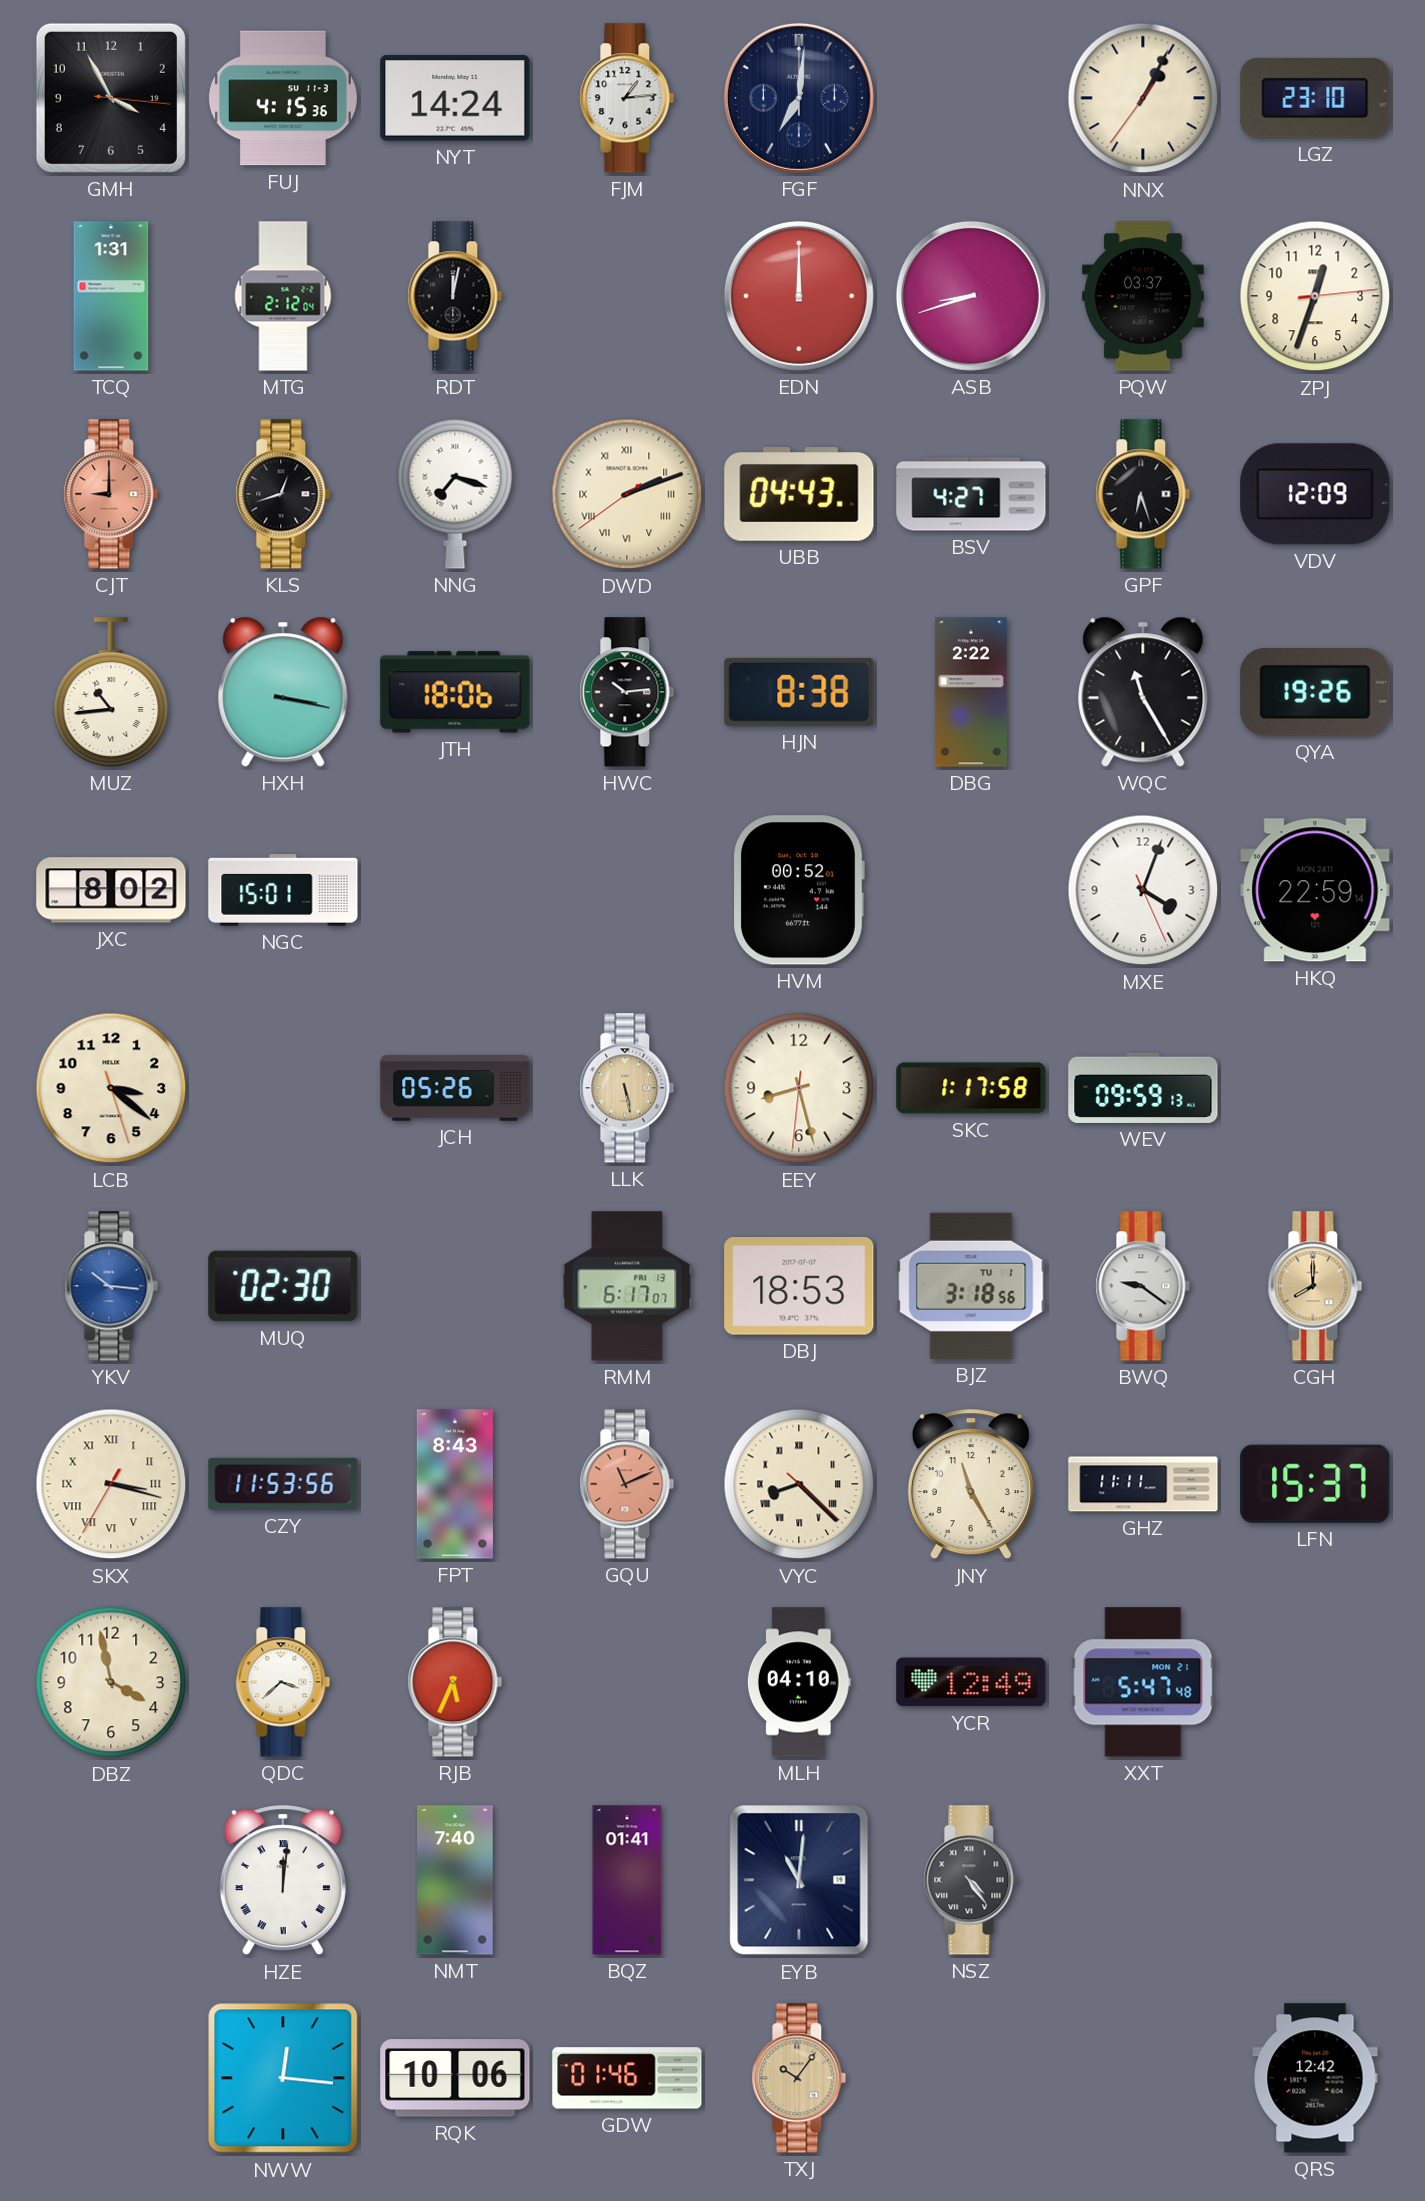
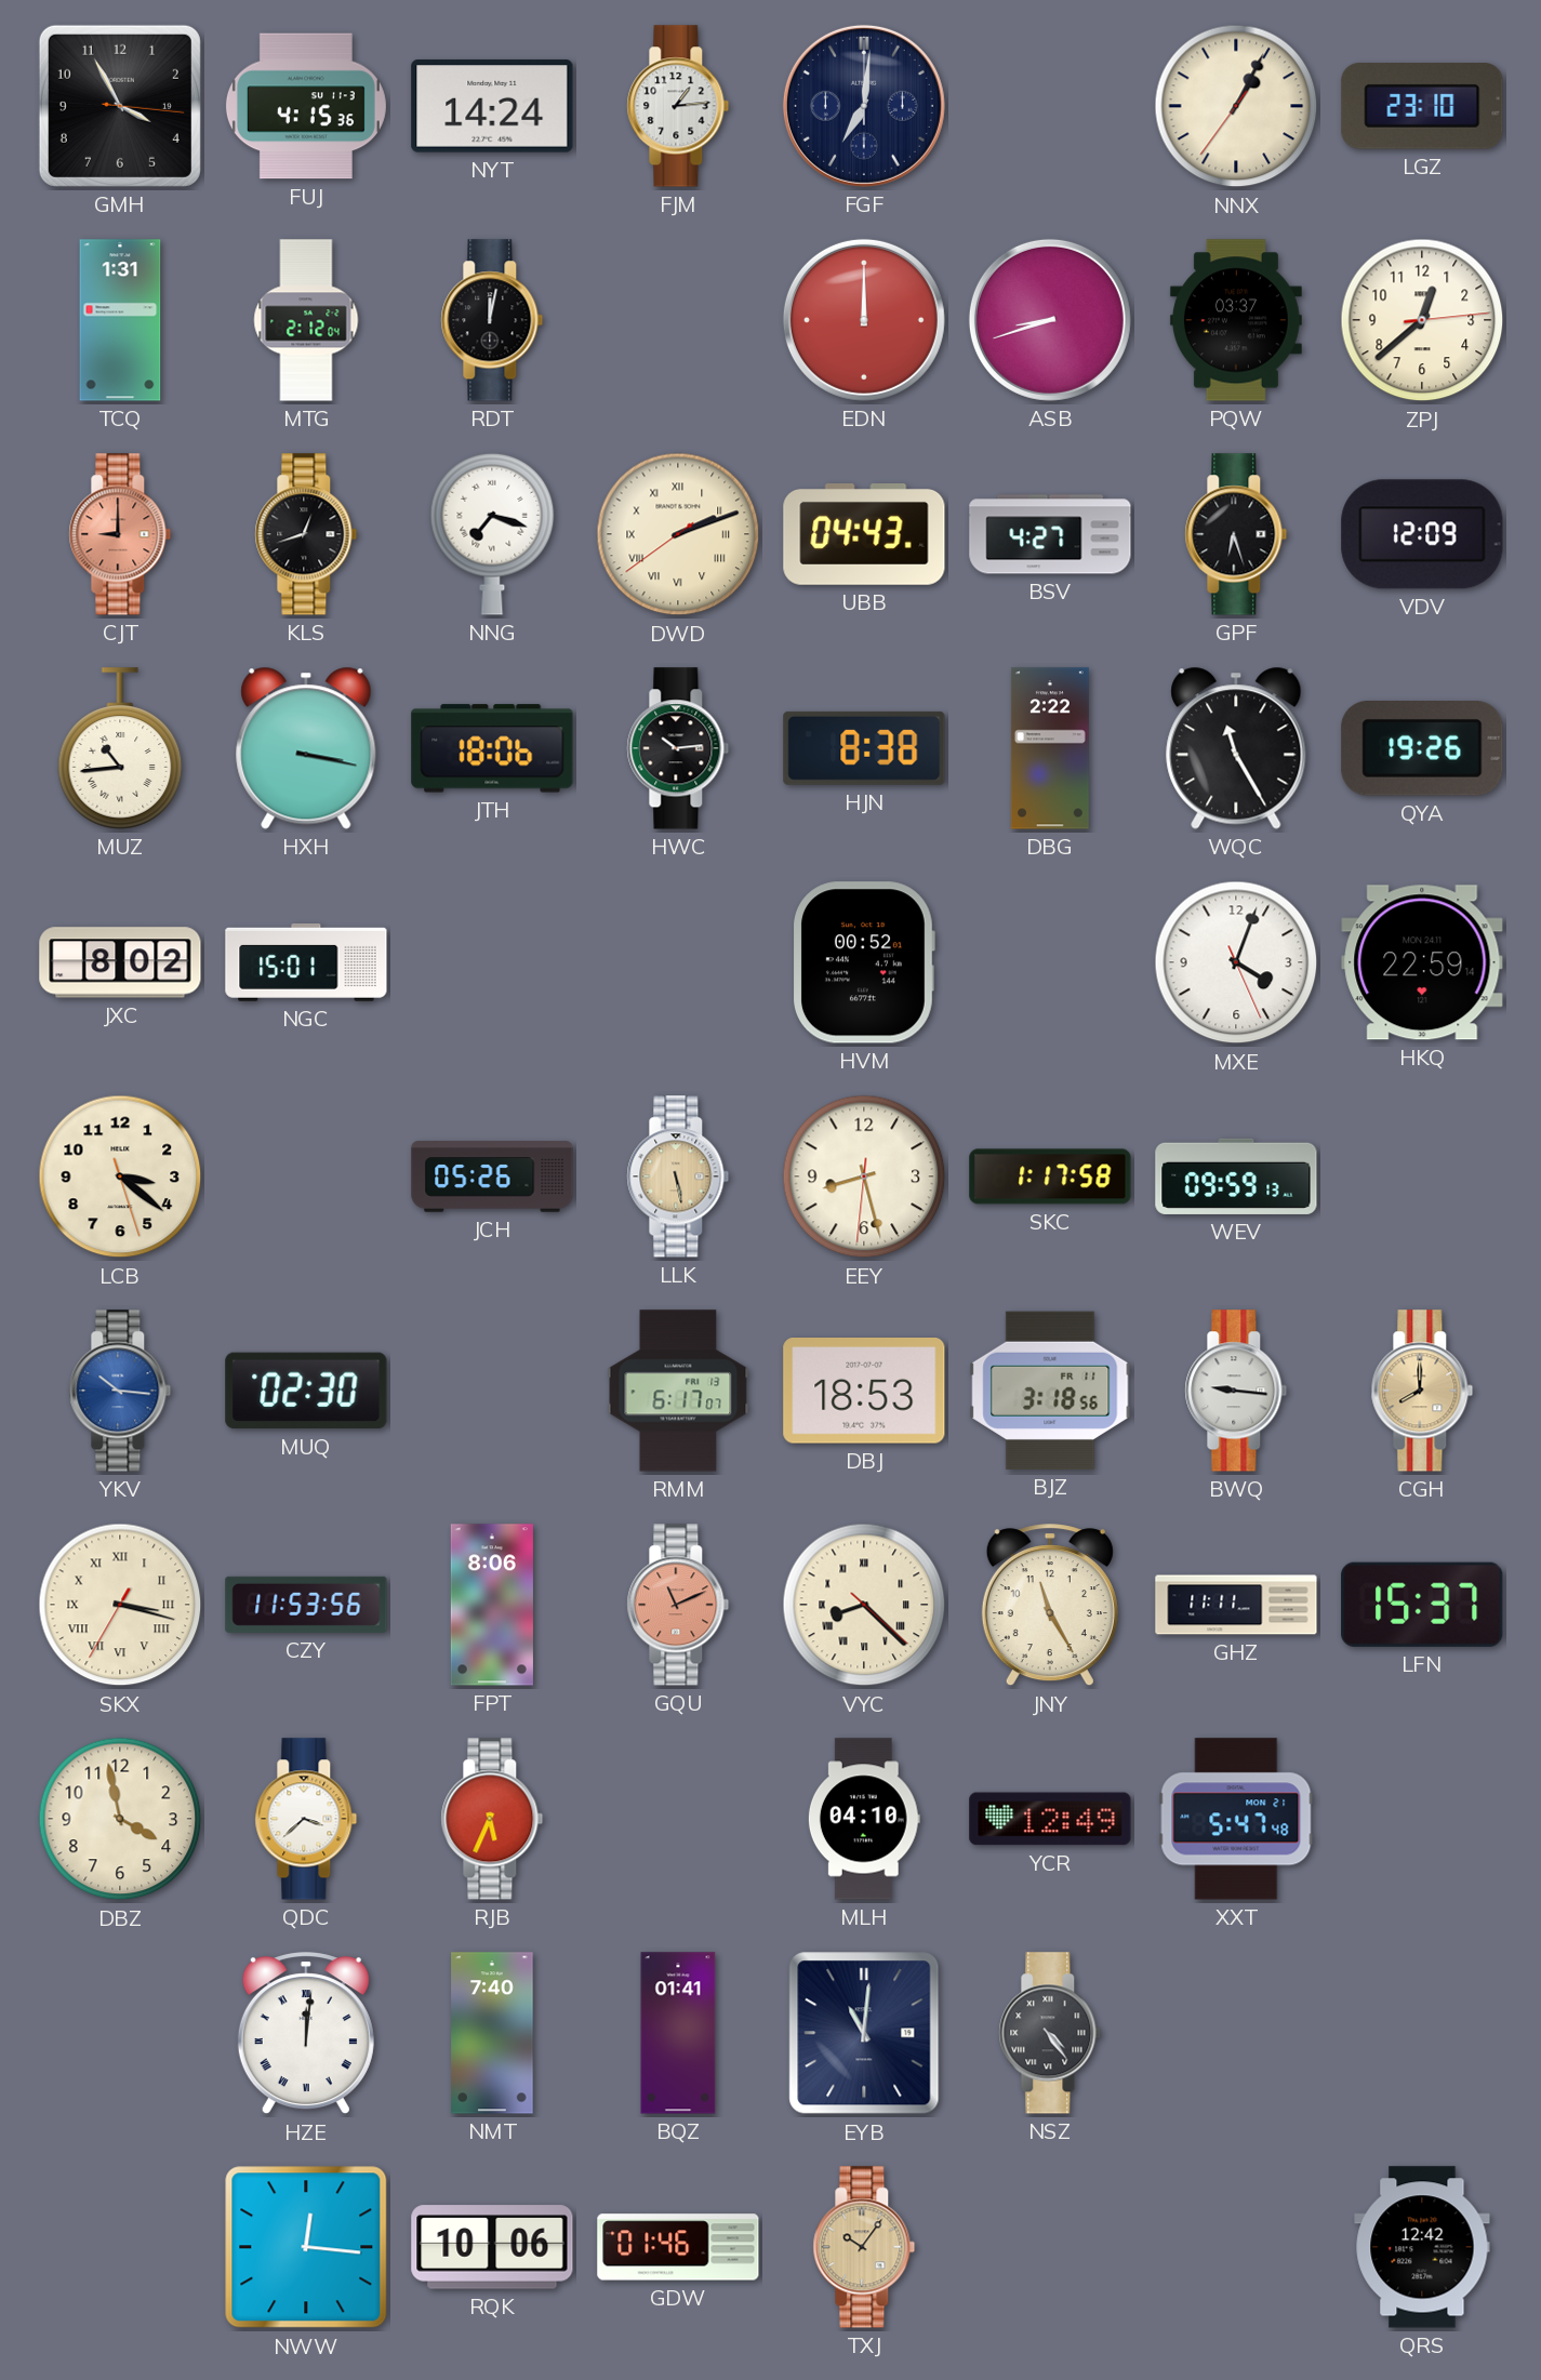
ZPJ: 12:33 -> 12:38 (1422, 320)
BJZ date: TU 1 -> FR 11 (1050, 1391)
BWQ: 9:21 -> 9:16 (1236, 1391)
FPT: 8:43 -> 8:06 (492, 1605)
